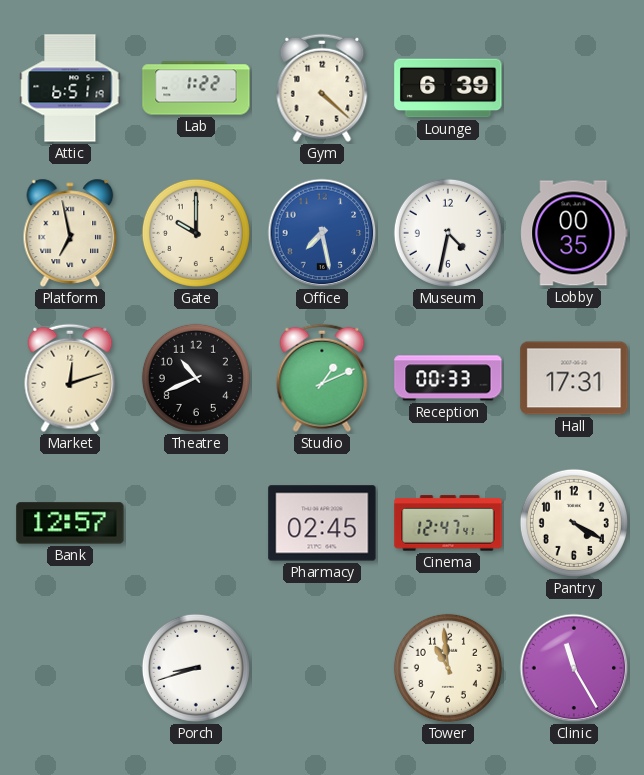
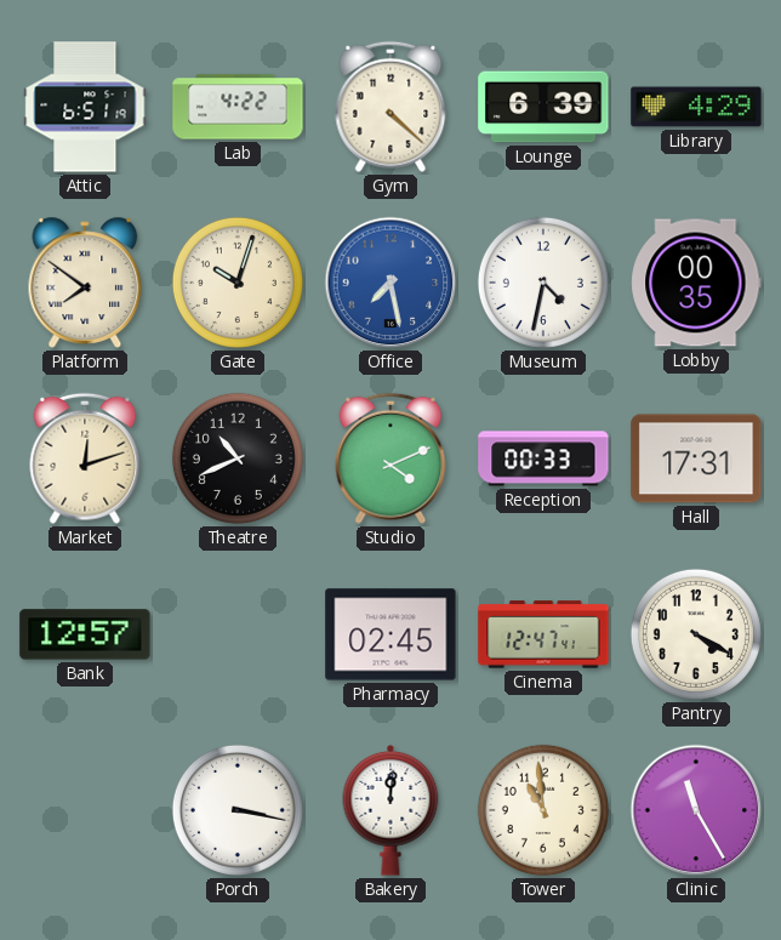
Lab: 1:22 -> 4:22 (238, 107)
Library: none -> 4:29 (696, 107)
Platform: 6:58 -> 7:51 (85, 283)
Gate: 10:00 -> 10:03 (238, 283)
Studio: 1:11 -> 4:11 (390, 458)
Porch: 8:42 -> 3:17 (238, 810)
Bakery: none -> 12:01 (390, 810)
